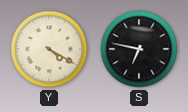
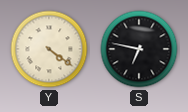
Y: 4:20 -> 4:21 (49, 49)
